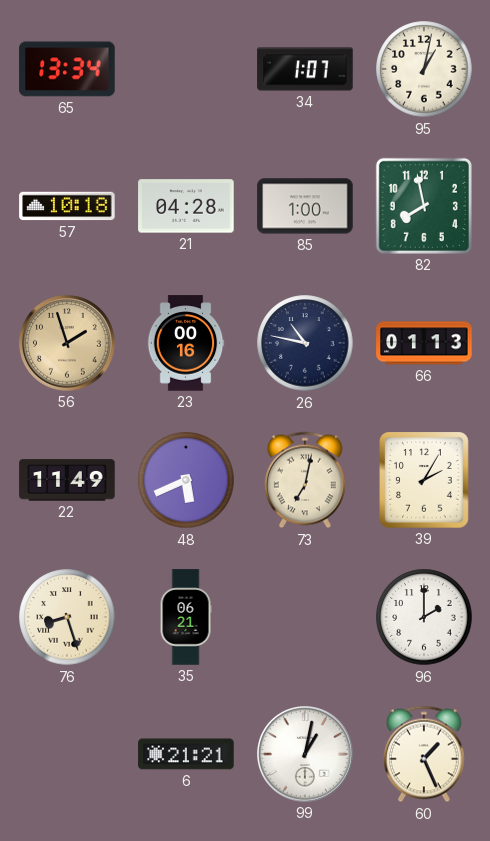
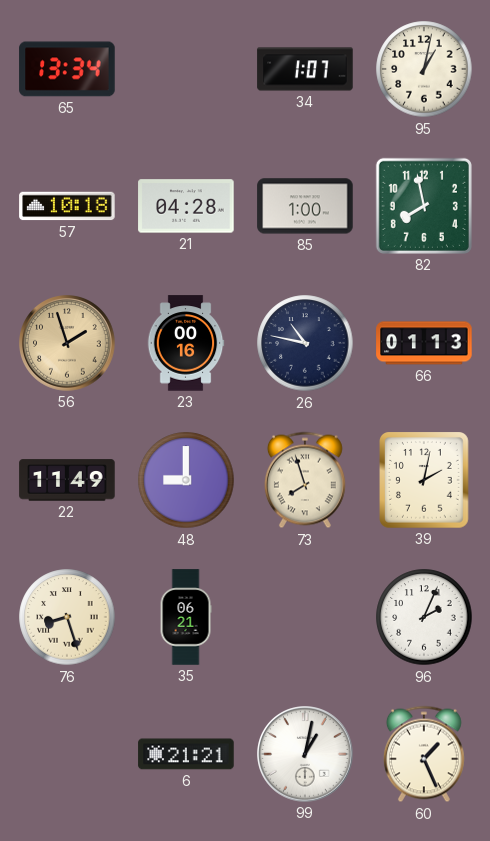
48: 5:41 -> 9:00 (186, 480)
73: 7:02 -> 7:57 (305, 480)
39: 2:05 -> 2:02 (425, 481)
96: 2:00 -> 2:04 (424, 617)
